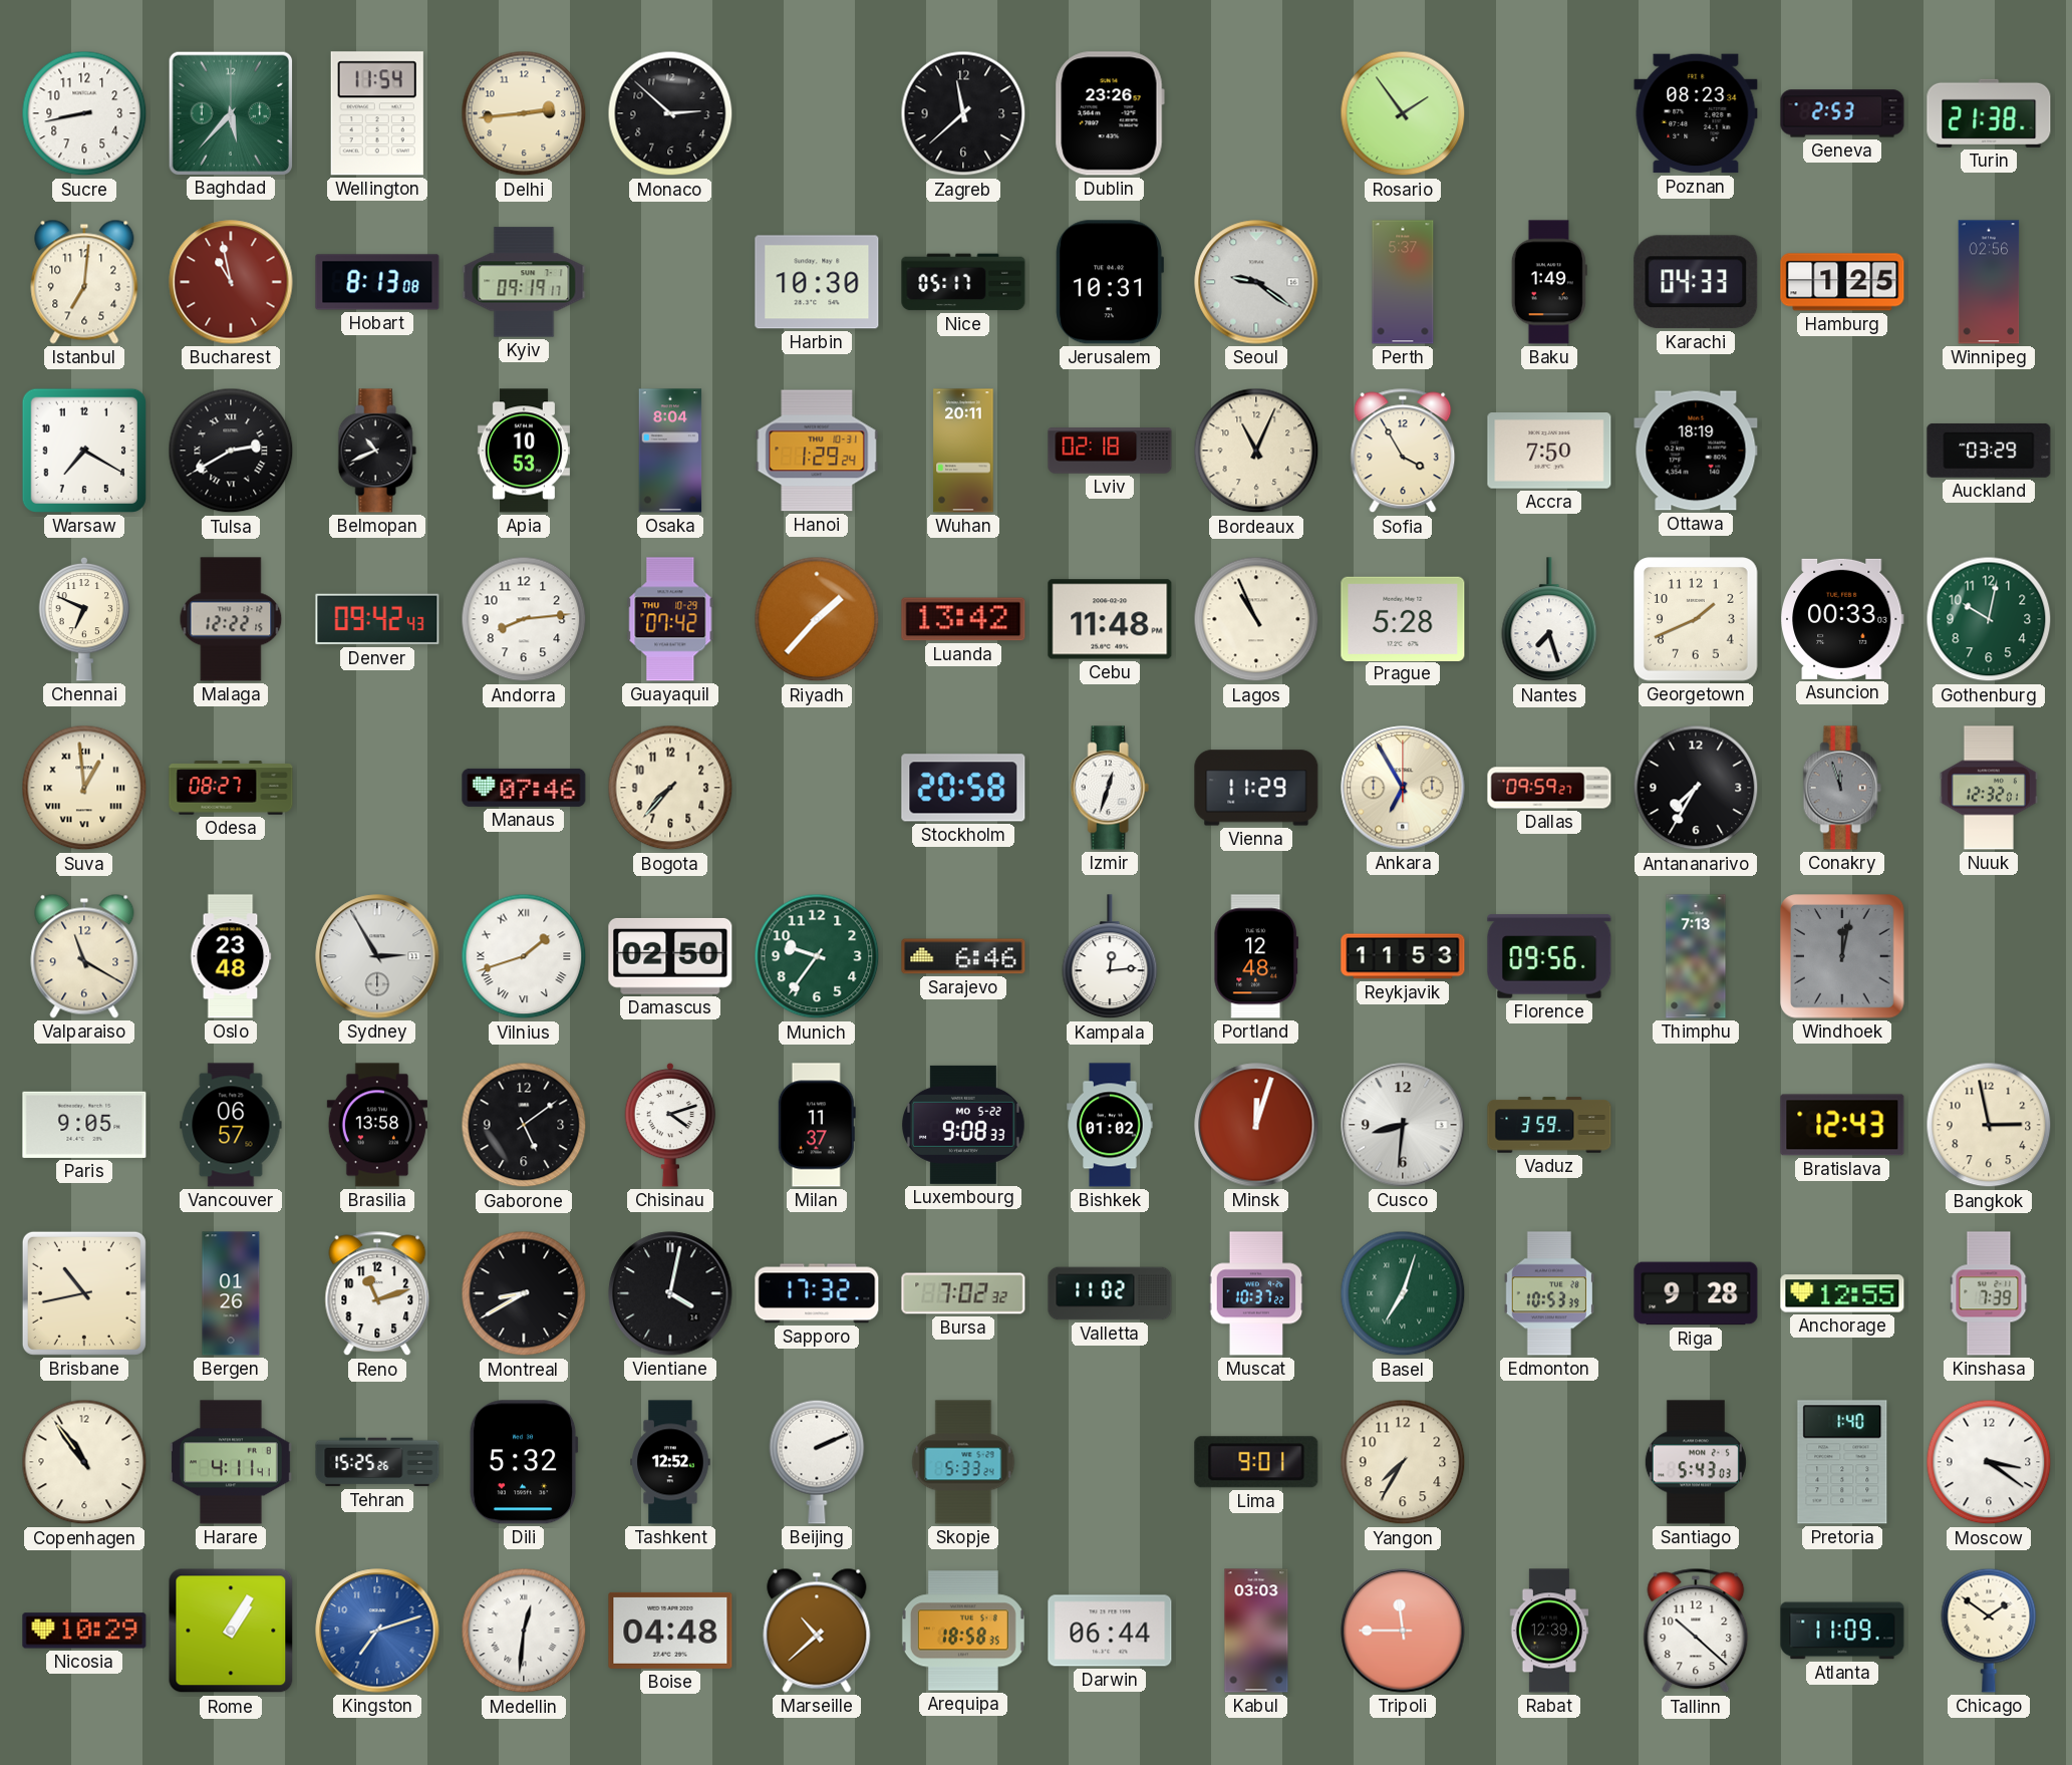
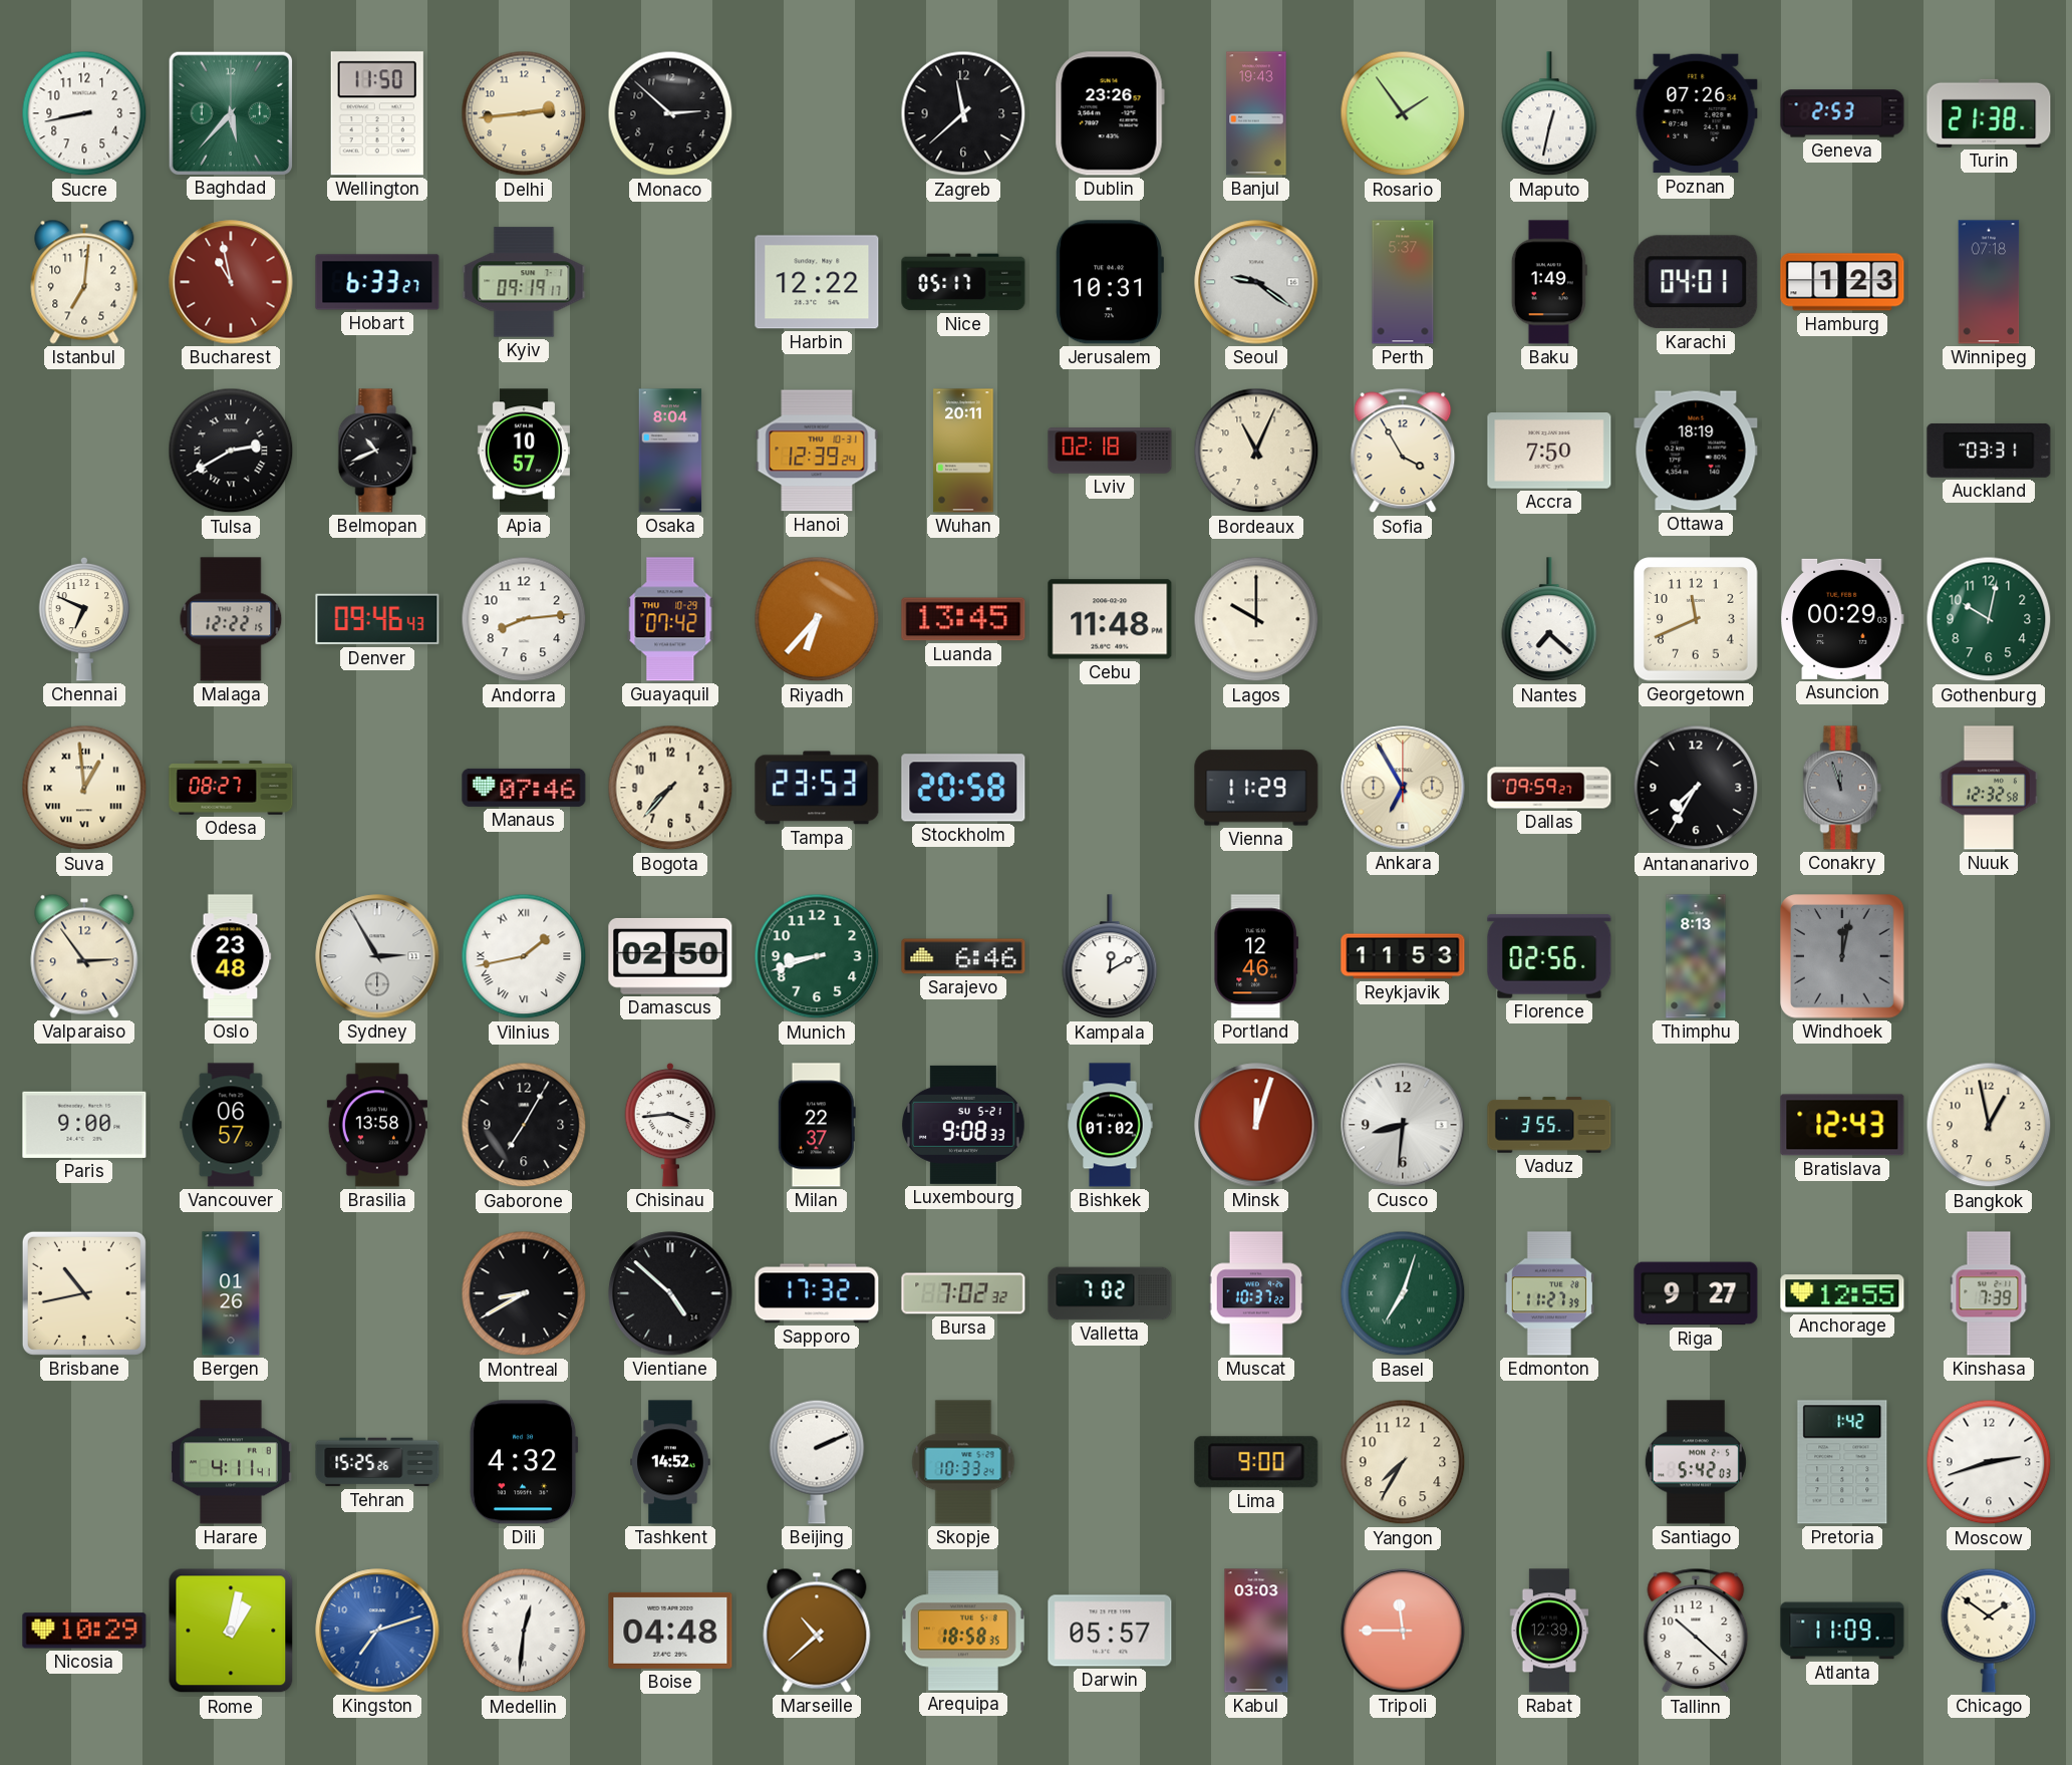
Wellington: 11:54 -> 11:50 (377, 113)
Banjul: none -> 19:43 (1256, 113)
Maputo: none -> 12:32 (1549, 114)
Poznan: 08:23 -> 07:26 (1696, 113)
Hobart: 8:13 -> 6:33 (377, 282)
Harbin: 10:30 -> 12:22 (817, 282)
Karachi: 04:33 -> 04:01 (1696, 282)
Hamburg: 1:25 -> 1:23 (1842, 282)
Winnipeg: 02:56 -> 07:18 (1989, 282)
Warsaw: 7:20 -> none (84, 451)
Apia: 10:53 -> 10:57 (524, 451)
Hanoi: 1:29 -> 12:39 (817, 451)
Auckland: 03:29 -> 03:31 (1989, 451)
Denver: 09:42 -> 09:46 (377, 619)
Riyadh: 1:37 -> 6:37 (817, 619)
Luanda: 13:42 -> 13:45 (963, 619)
Lagos: 10:56 -> 10:00 (1256, 619)
Prague: 5:28 -> none (1403, 618)
Nantes: 7:27 -> 7:22 (1549, 620)
Georgetown: 1:41 -> 11:41 (1696, 619)
Asuncion: 00:33 -> 00:29 (1842, 619)
Tampa: none -> 23:53 (817, 788)
Izmir: 12:33 -> none (1110, 788)
Nuuk: 12:32:01 -> 12:32:58 (1989, 788)
Valparaiso: 11:20 -> 2:54 (84, 956)
Vilnius: 1:42 -> 1:43 (524, 956)
Munich: 9:36 -> 8:42 (817, 956)
Kampala: 12:14 -> 12:10 (1110, 957)
Portland: 12:48 -> 12:46 (1256, 956)
Florence: 09:56 -> 02:56 (1549, 956)
Thimphu: 7:13 -> 8:13 (1696, 956)
Paris: 9:05 -> 9:00 (84, 1125)
Gaborone: 5:09 -> 7:05 (524, 1125)
Chisinau: 4:12 -> 3:44 (670, 1125)
Milan: 11:37 -> 22:37 (817, 1125)
Luxembourg date: MO 5-22 -> SU 5-21 (964, 1125)
Vaduz: 3:59 -> 3:55 (1549, 1125)
Bangkok: 2:58 -> 12:58 (1989, 1125)
Reno: 11:12 -> none (377, 1293)
Vientiane: 4:02 -> 4:52 (670, 1293)
Valletta: 11:02 -> 7:02 (1110, 1293)
Edmonton: 10:53 -> 11:27 (1549, 1293)
Riga: 9:28 -> 9:27 (1696, 1293)
Copenhagen: 10:54 -> none (84, 1462)
Dili: 5:32 -> 4:32 (524, 1462)
Tashkent: 12:52 -> 14:52 (670, 1462)
Skopje: 5:33 -> 10:33 (963, 1462)
Lima: 9:01 -> 9:00 (1256, 1462)
Santiago: 5:43 -> 5:42 (1696, 1462)
Pretoria: 1:40 -> 1:42 (1842, 1462)
Moscow: 3:21 -> 2:42 (1989, 1462)
Rome: 1:05 -> 1:02 (231, 1631)
Darwin: 06:44 -> 05:57 (1110, 1631)
